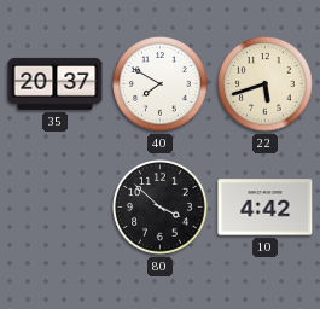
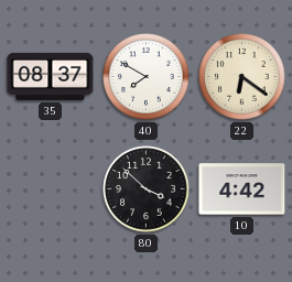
35: 20:37 -> 08:37 (51, 76)
22: 5:42 -> 6:21 (242, 77)
